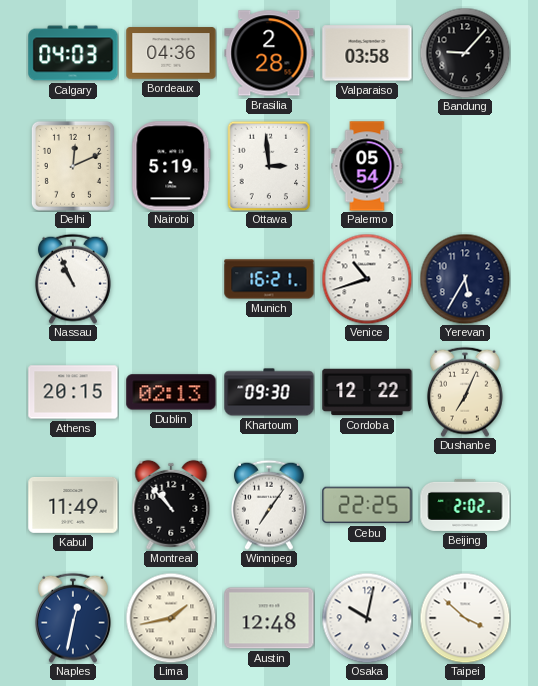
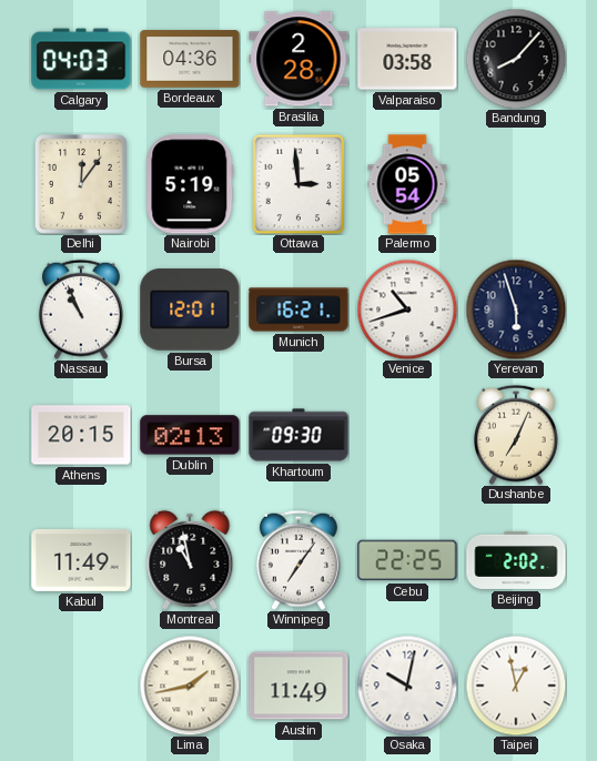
Bandung: 9:07 -> 8:07 (516, 59)
Delhi: 12:11 -> 12:06 (81, 184)
Bursa: none -> 12:01 (190, 310)
Yerevan: 5:35 -> 5:57 (516, 310)
Cordoba: 12:22 -> none (367, 392)
Montreal: 10:53 -> 10:58 (190, 560)
Naples: 12:32 -> none (73, 618)
Austin: 12:48 -> 11:49 (298, 686)
Taipei: 3:52 -> 12:58 (516, 686)
